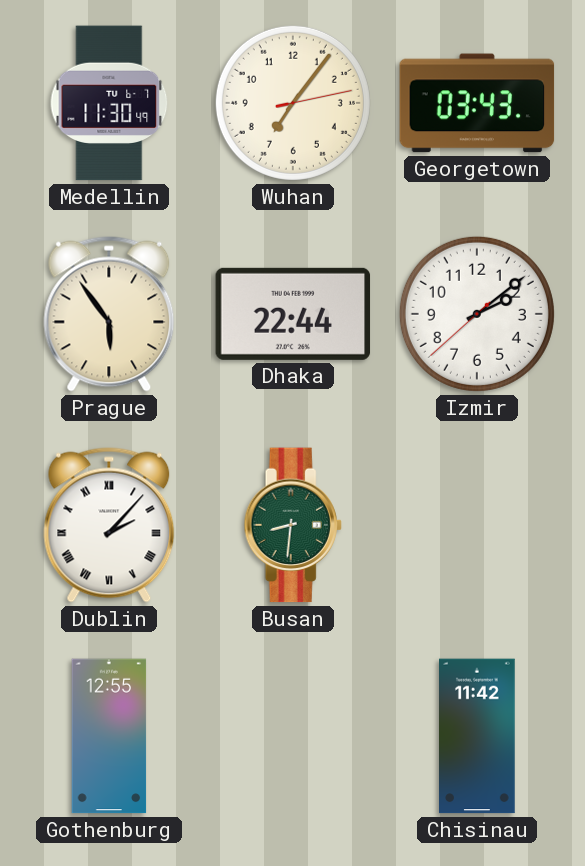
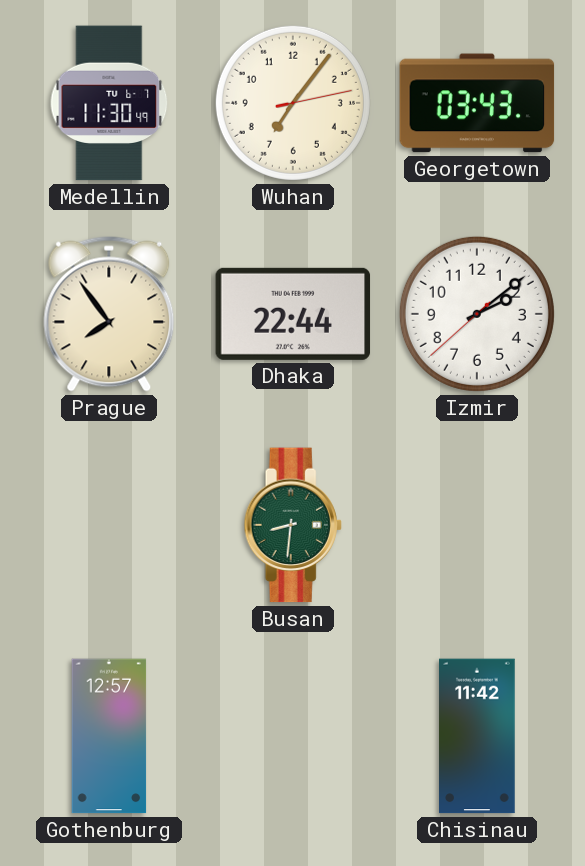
Prague: 5:54 -> 7:54 (109, 314)
Dublin: 2:07 -> none (109, 525)
Gothenburg: 12:55 -> 12:57 (109, 736)
